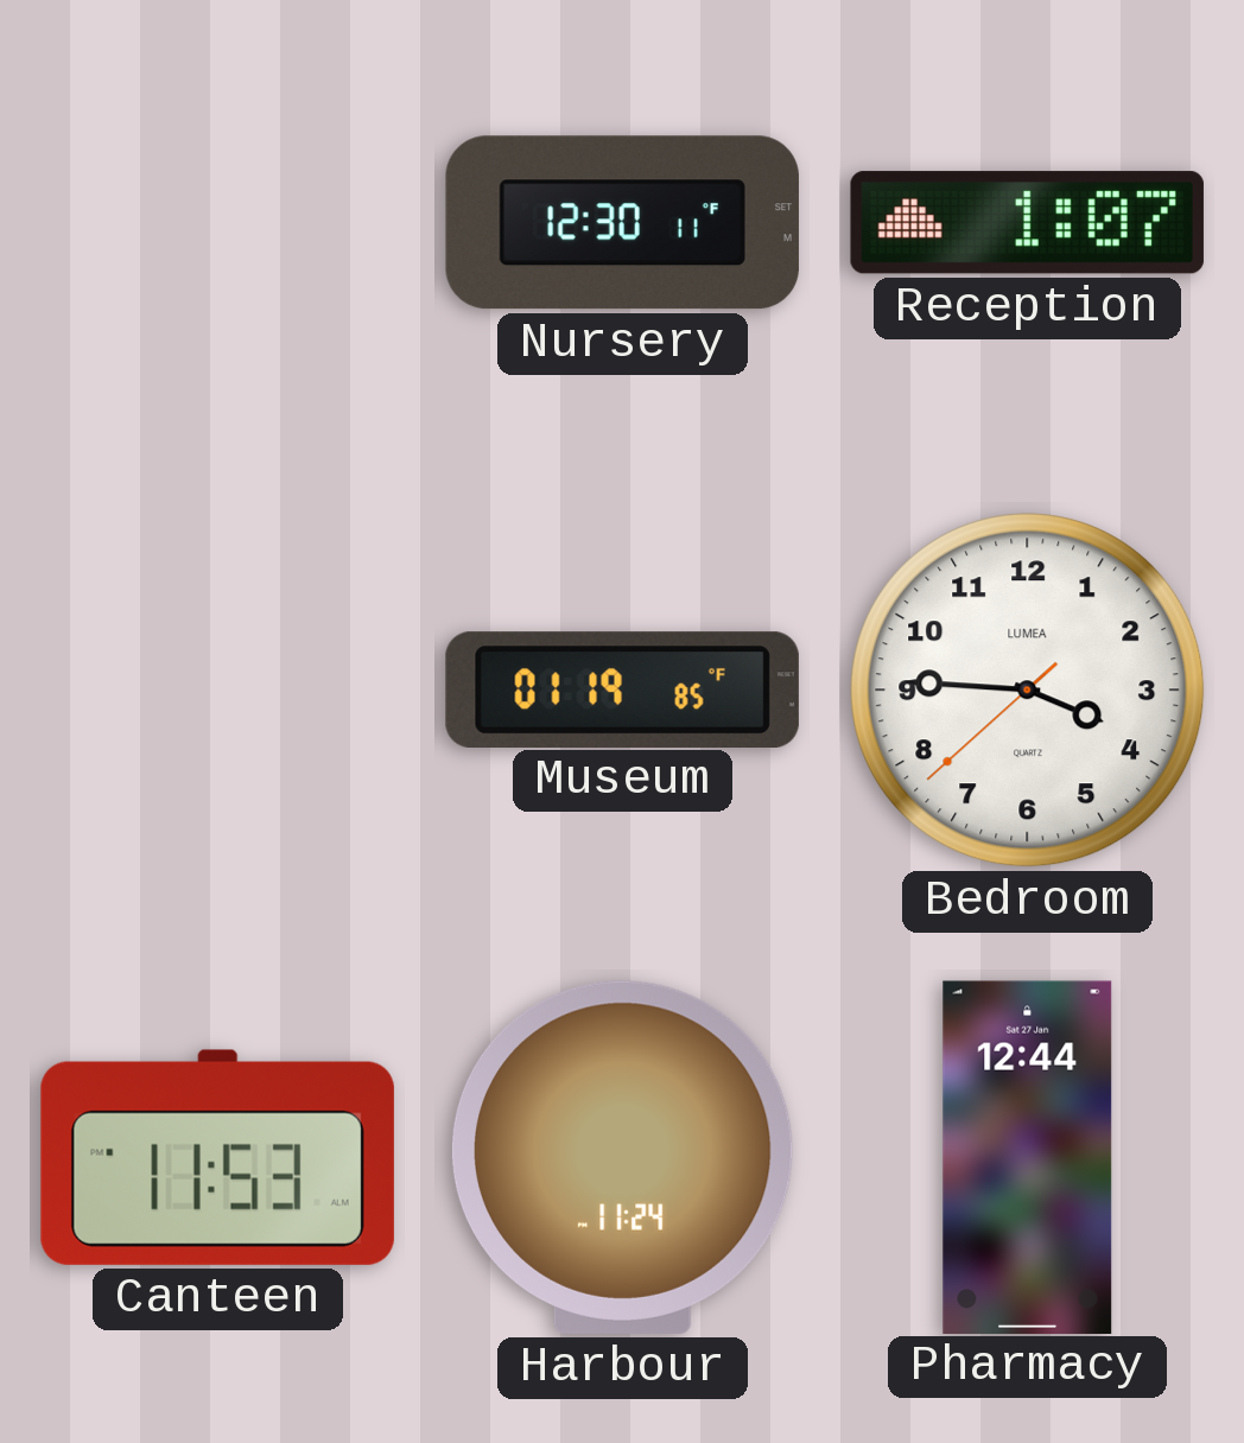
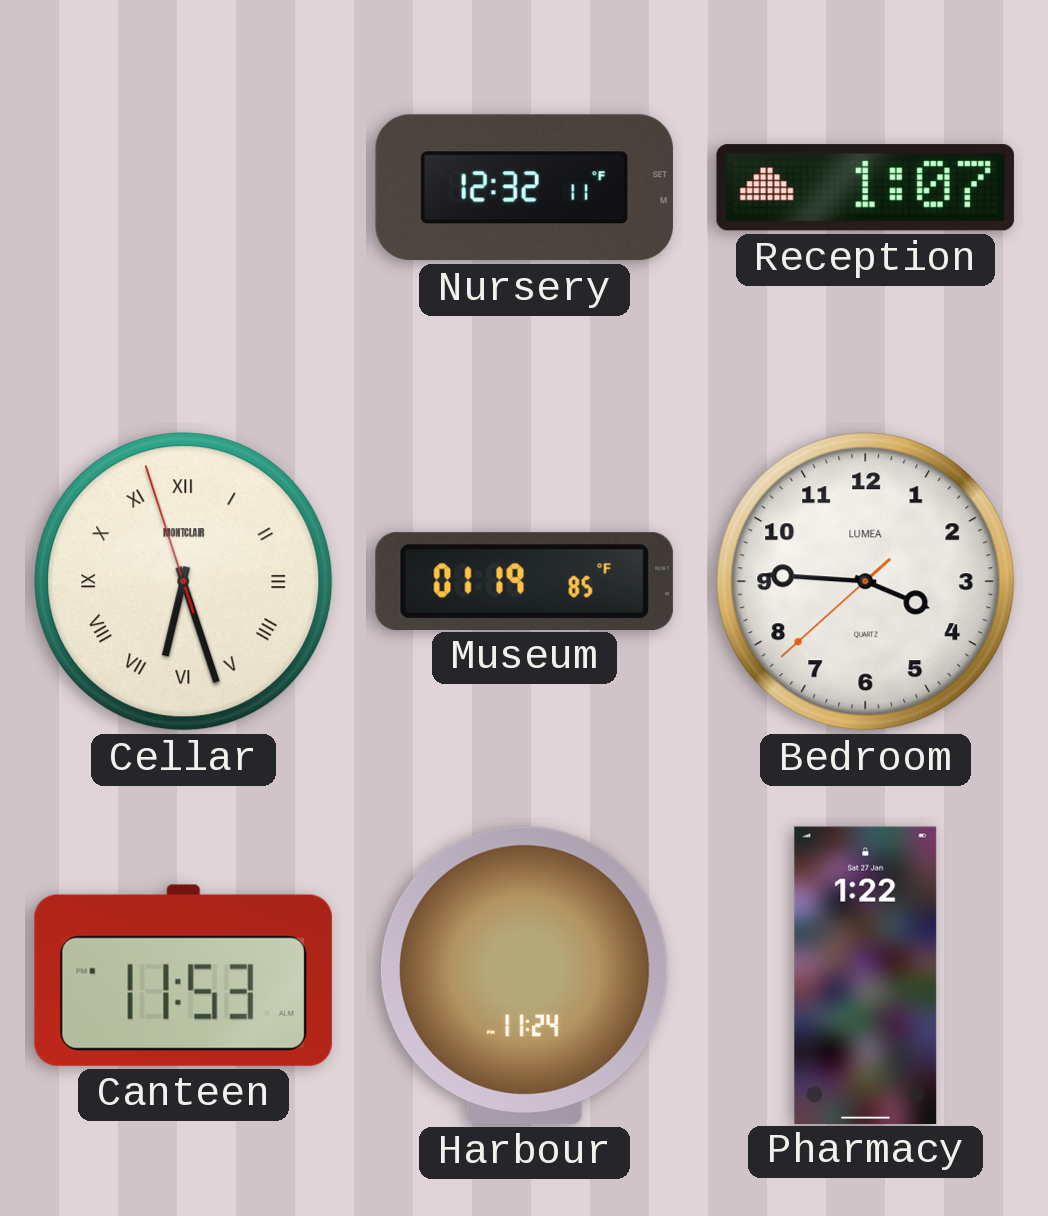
Nursery: 12:30 -> 12:32 (524, 188)
Cellar: none -> 6:26 (184, 582)
Pharmacy: 12:44 -> 1:22 (866, 975)
